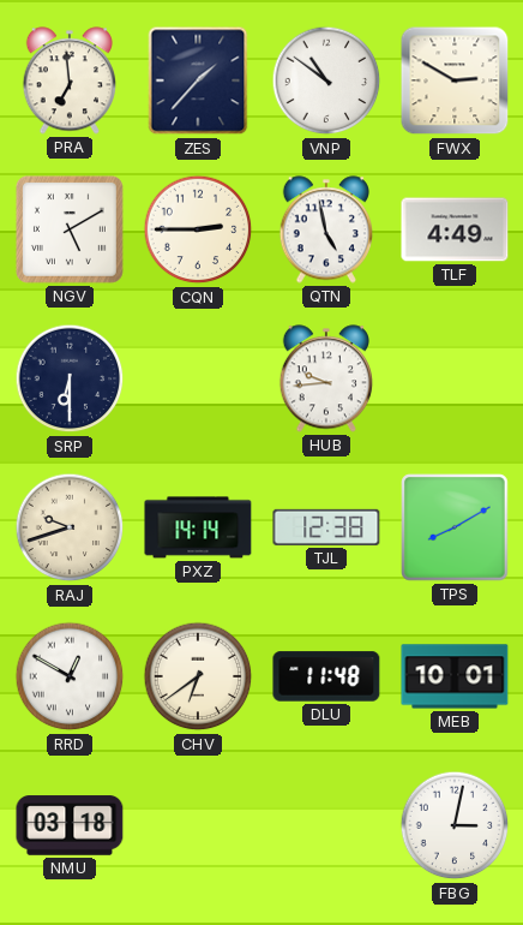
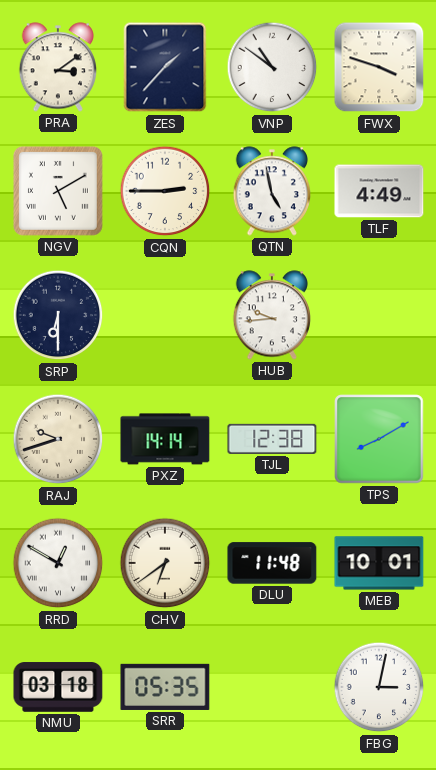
PRA: 6:59 -> 3:09 (57, 67)
FWX: 2:50 -> 3:48 (379, 67)
SRR: none -> 05:35 (165, 687)
